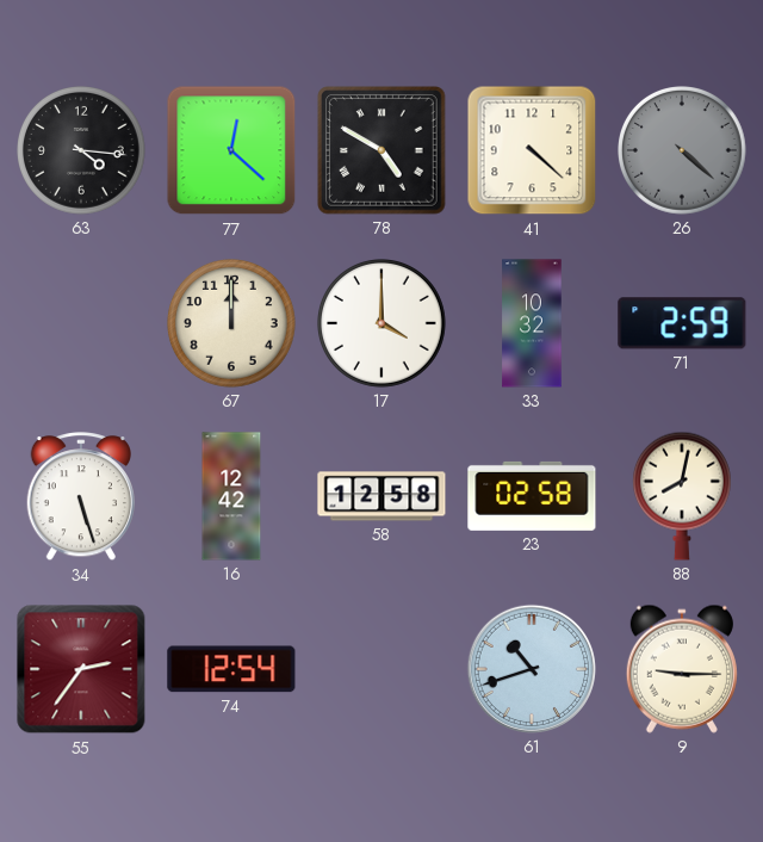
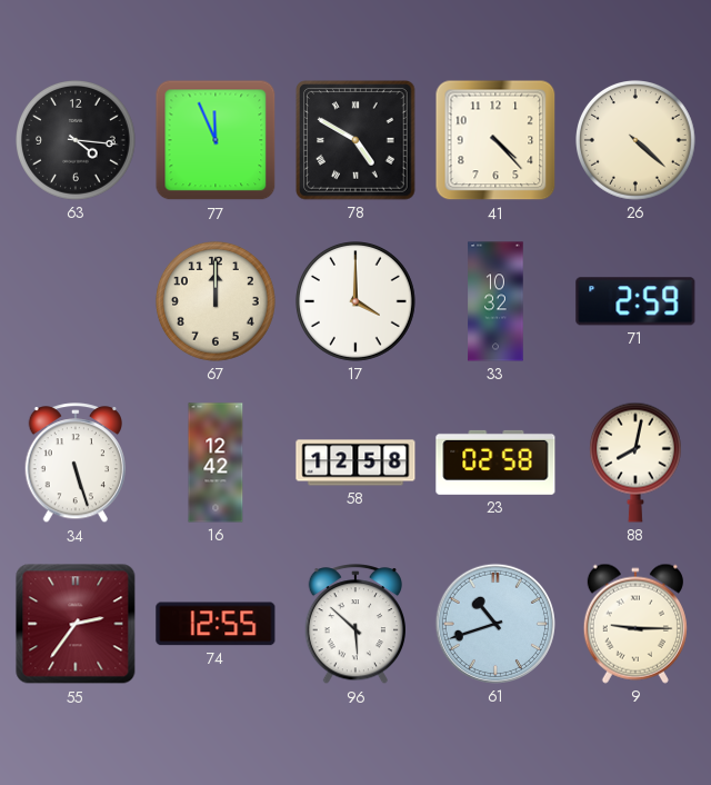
77: 12:22 -> 11:56 (216, 140)
41: 4:22 -> 4:23 (495, 140)
26 dial: grey -> cream (637, 141)
74: 12:54 -> 12:55 (216, 624)
96: none -> 5:52 (354, 625)
